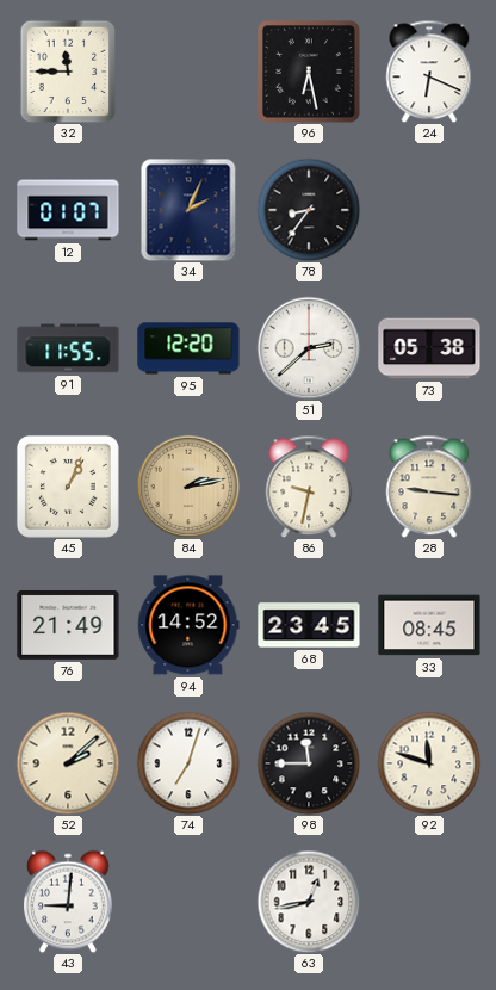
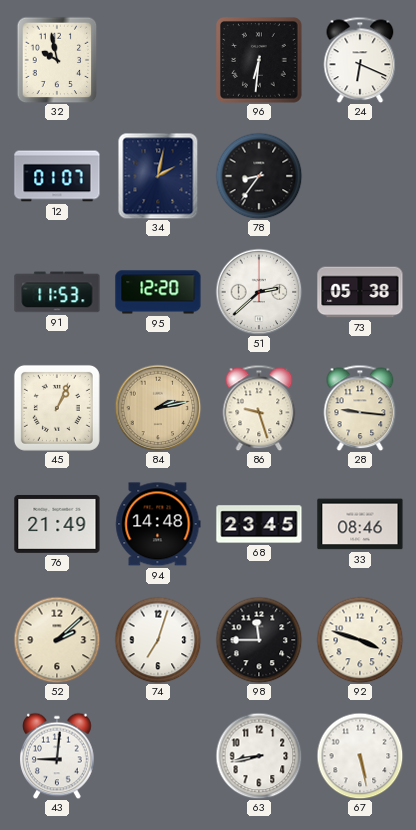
32: 11:45 -> 9:58 (57, 60)
96: 6:28 -> 6:31 (259, 60)
34: 2:04 -> 2:02 (158, 176)
91: 11:55 -> 11:53 (57, 292)
86: 9:32 -> 9:27 (259, 408)
94: 14:52 -> 14:48 (158, 524)
33: 08:45 -> 08:46 (360, 524)
92: 11:48 -> 3:48 (360, 640)
63: 12:43 -> 8:43 (259, 756)
67: none -> 5:28 (360, 756)
